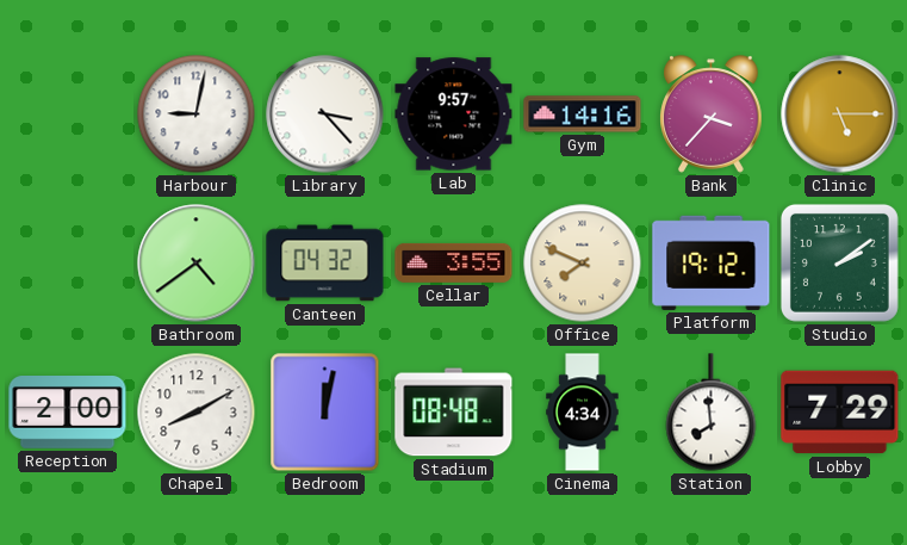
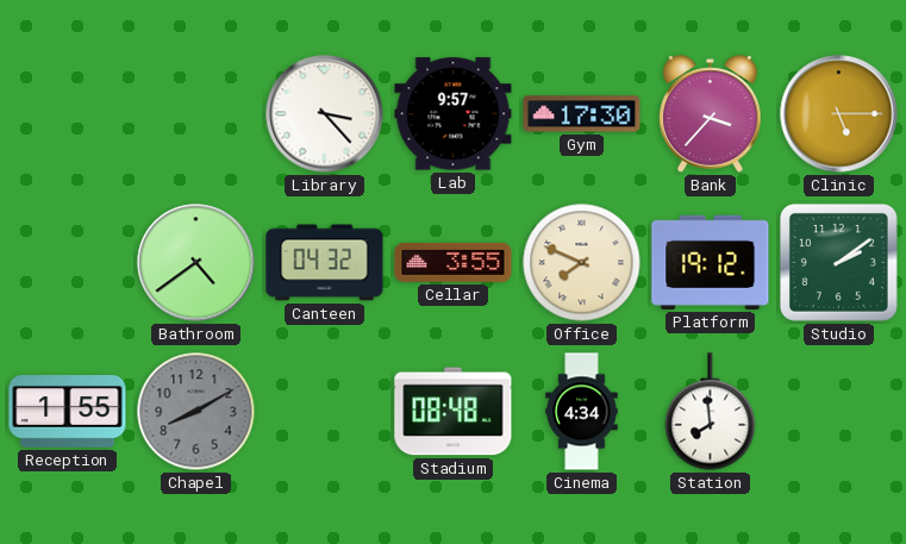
Harbour: 9:02 -> none (197, 114)
Gym: 14:16 -> 17:30 (582, 114)
Reception: 2:00 -> 1:55 (68, 412)
Chapel dial: white -> grey (196, 412)
Bedroom: 12:02 -> none (325, 413)
Lobby: 7:29 -> none (840, 413)
